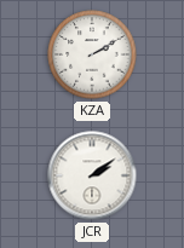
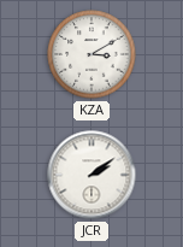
KZA: 2:10 -> 3:10 (91, 54)
